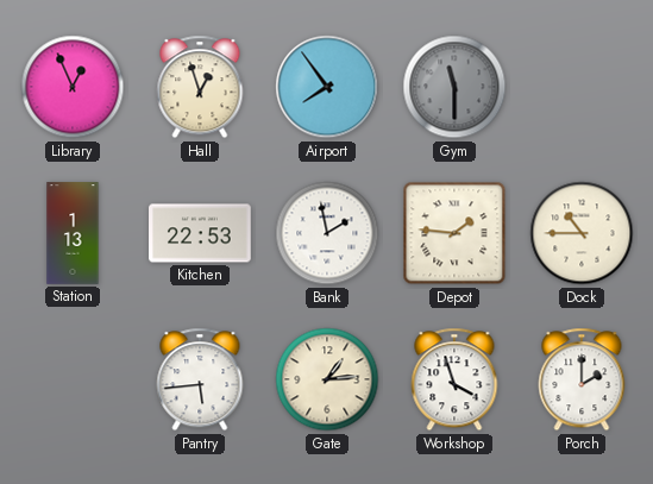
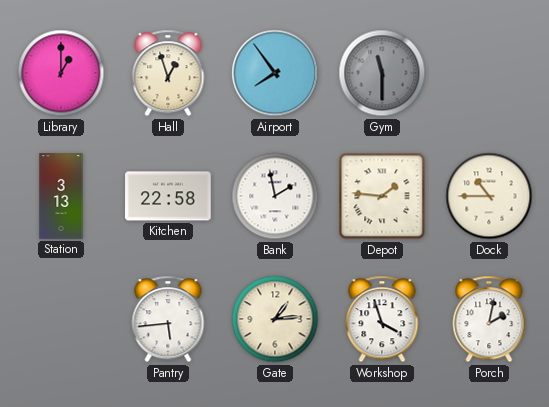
Library: 12:56 -> 1:00 (61, 73)
Station: 1:13 -> 3:13 (61, 196)
Kitchen: 22:53 -> 22:58 (168, 196)
Porch: 2:00 -> 2:02 (489, 319)
